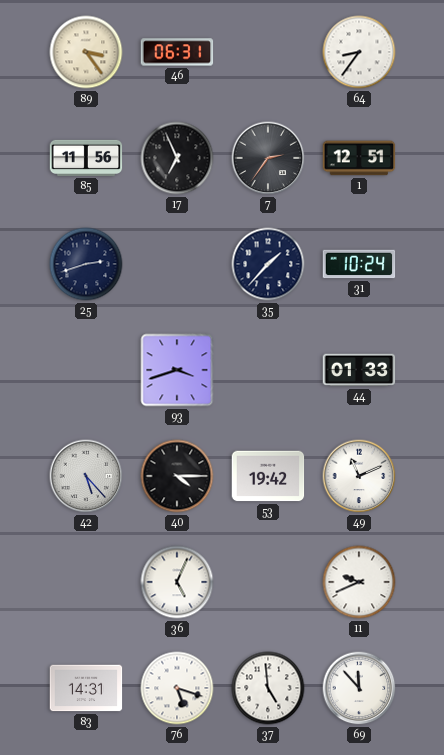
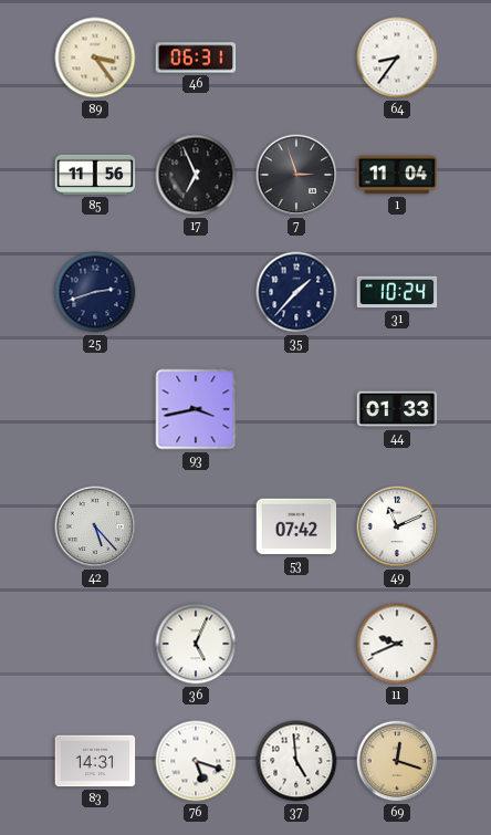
7: 2:36 -> 2:57 (296, 175)
1: 12:51 -> 11:04 (397, 175)
93: 3:42 -> 3:43 (196, 409)
40: 4:15 -> none (177, 476)
53: 19:42 -> 07:42 (296, 526)
69: 11:53 -> 12:18 (397, 761)
69 dial: white -> champagne (397, 761)
